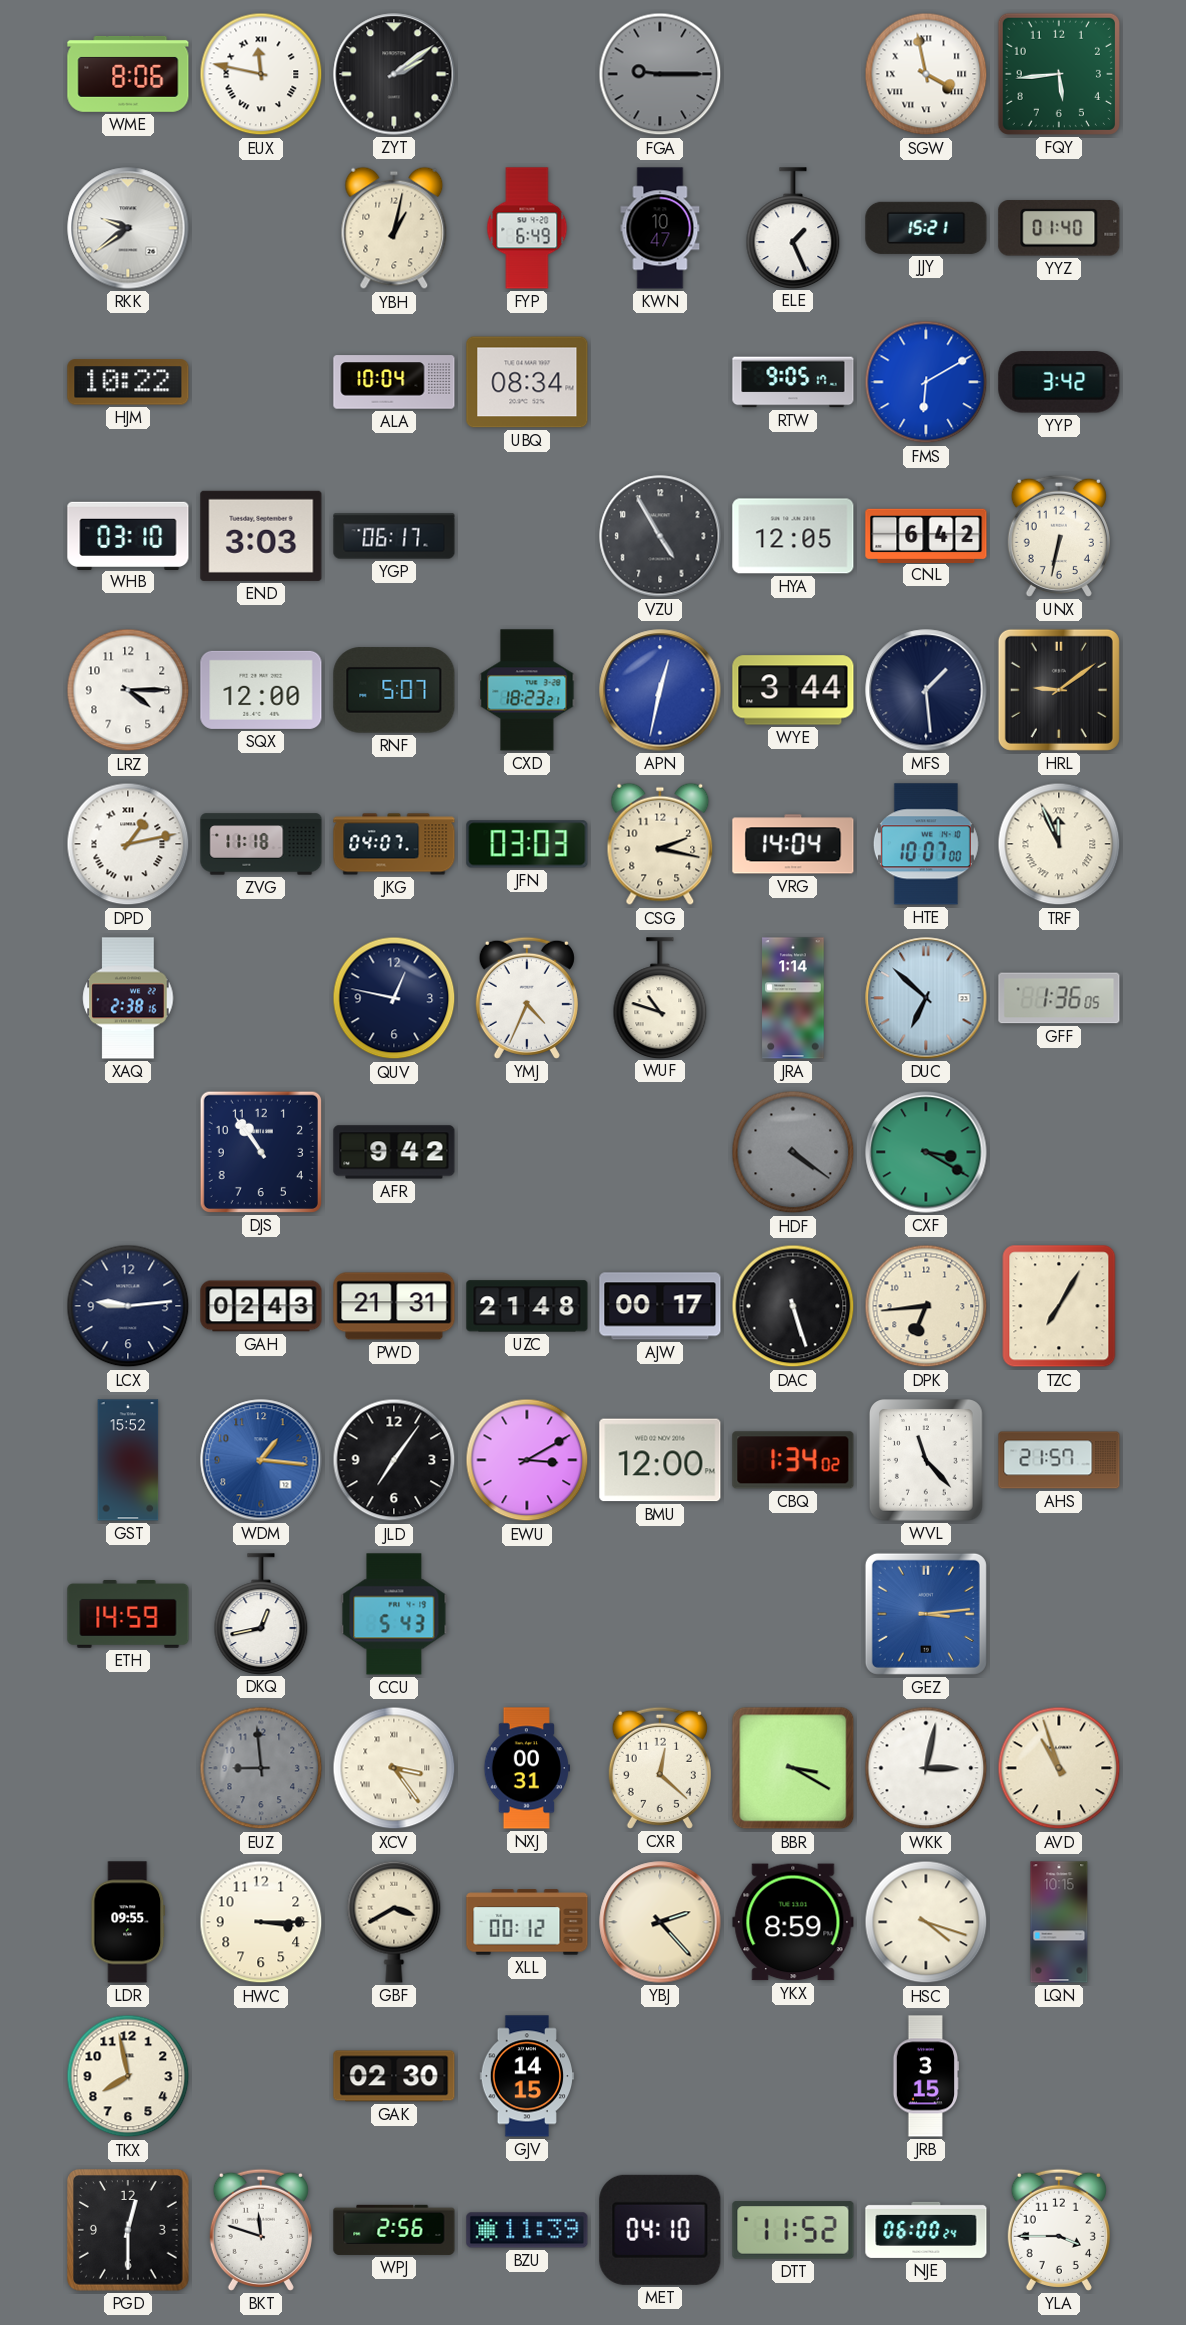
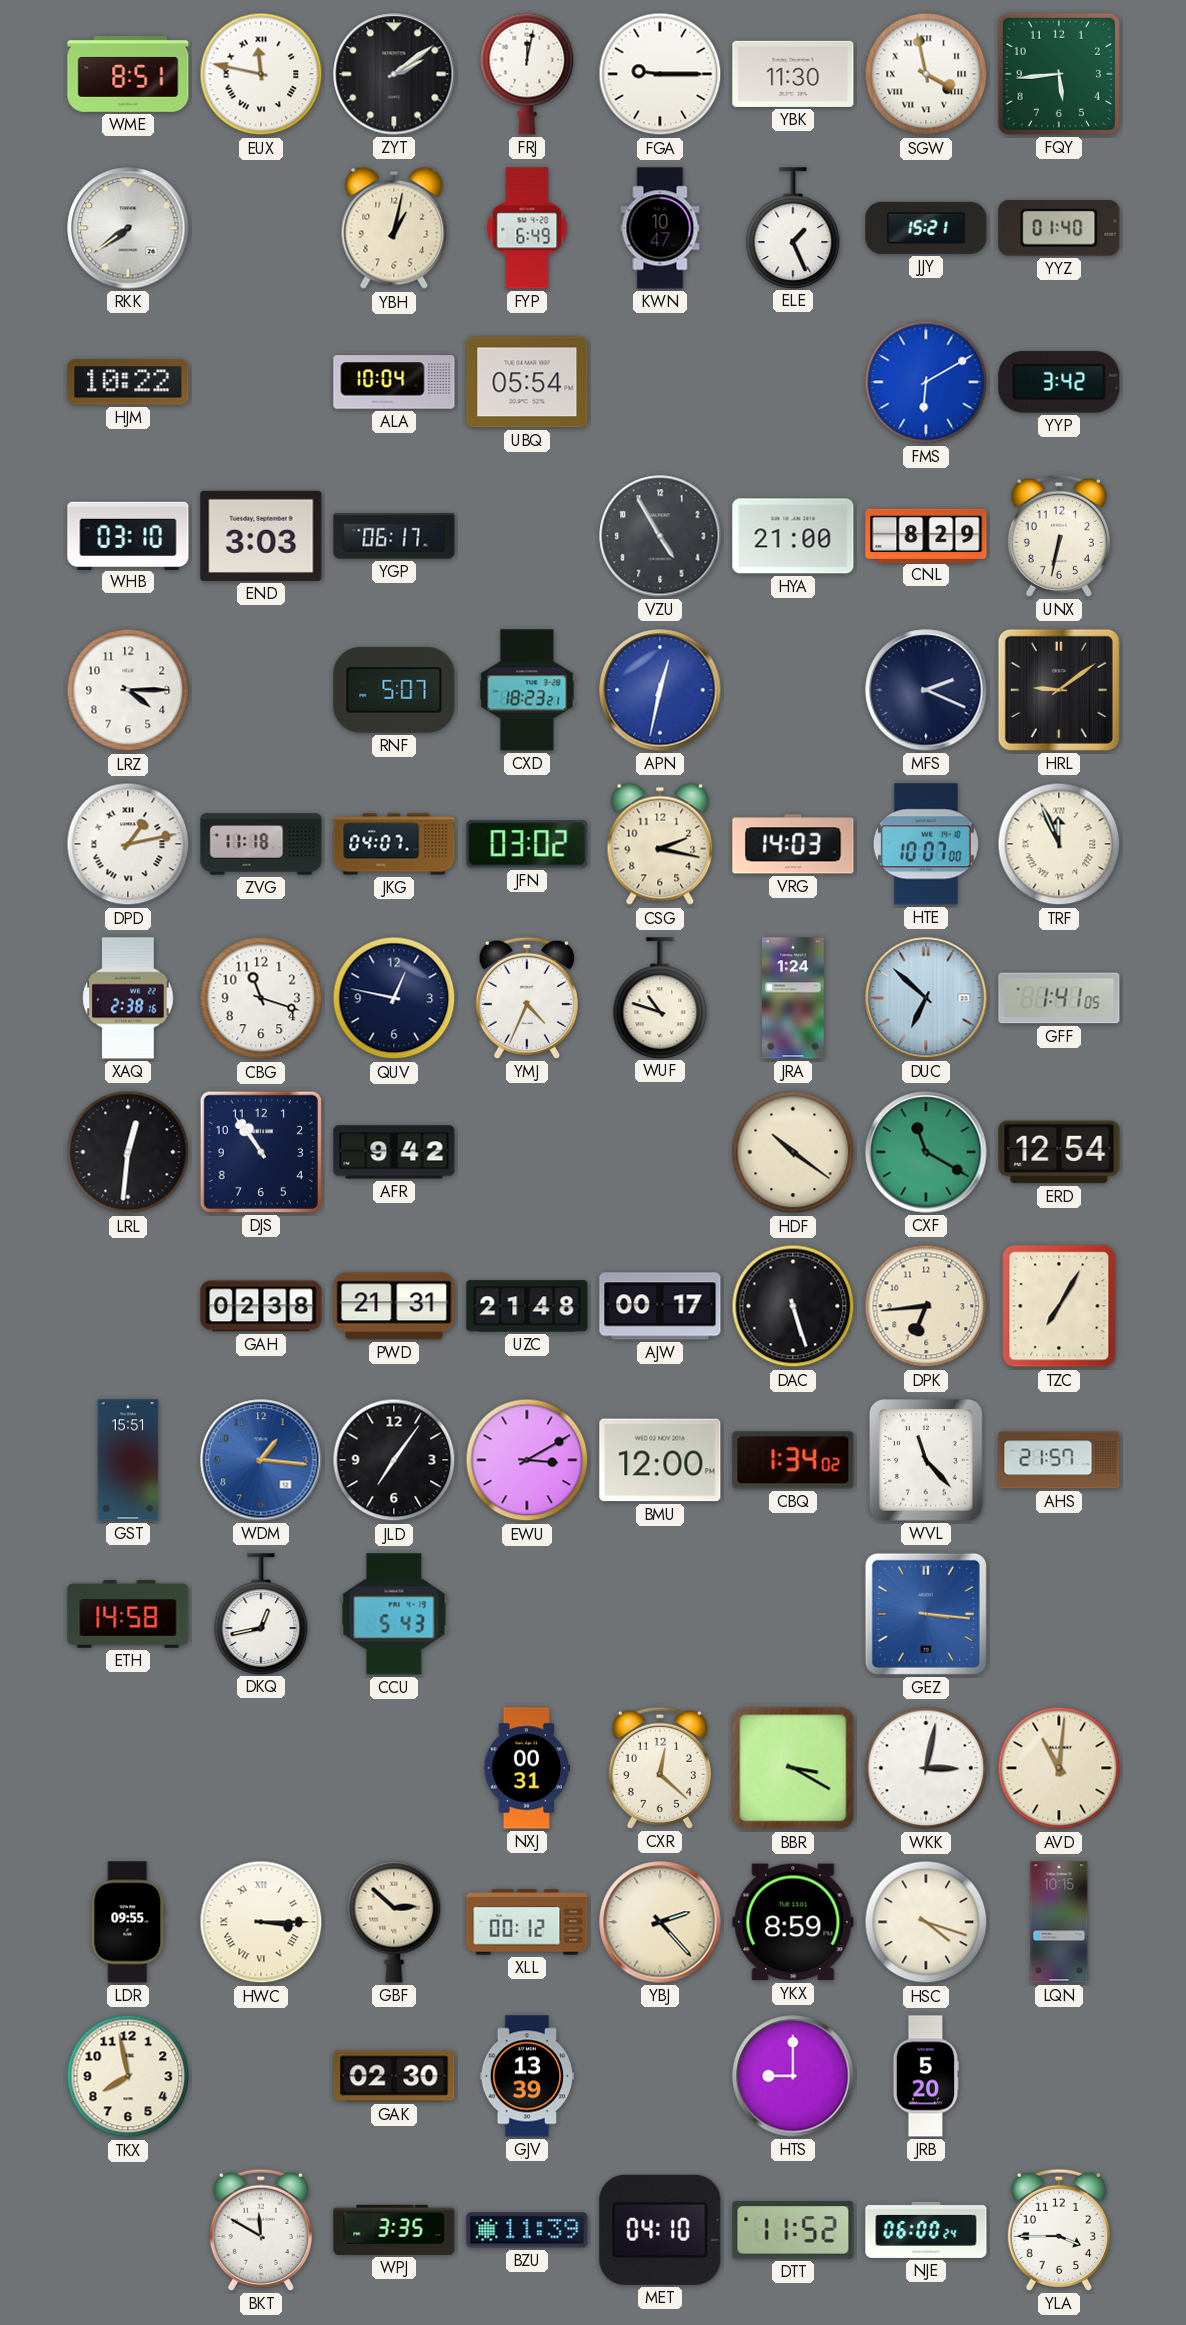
WME: 8:06 -> 8:51 (128, 74)
FRJ: none -> 12:02 (527, 74)
FGA dial: grey -> white (660, 74)
YBK: none -> 11:30 (793, 74)
RKK: 9:39 -> 7:39 (128, 228)
UBQ: 08:34 -> 05:54 (527, 382)
RTW: 9:05 -> none (793, 382)
HYA: 12:05 -> 21:00 (793, 536)
CNL: 6:42 -> 8:29 (926, 535)
SQX: 12:00 -> none (261, 690)
WYE: 3:44 -> none (793, 690)
MFS: 1:29 -> 2:19 (926, 690)
JFN: 03:03 -> 03:02 (527, 844)
VRG: 14:04 -> 14:03 (793, 844)
CBG: none -> 11:18 (261, 998)
JRA: 1:14 -> 1:24 (793, 998)
GFF: 1:36 -> 1:41 (1059, 998)
LRL: none -> 12:31 (128, 1152)
HDF: 4:21 -> 10:21 (793, 1152)
HDF dial: grey -> cream (793, 1152)
CXF: 3:20 -> 11:20 (926, 1152)
ERD: none -> 12:54 (1059, 1152)
LCX: 9:14 -> none (128, 1306)
GAH: 02:43 -> 02:38 (261, 1306)
GST: 15:52 -> 15:51 (128, 1460)
ETH: 14:59 -> 14:58 (128, 1614)
GEZ: 3:14 -> 3:16 (926, 1614)
EUZ: 8:59 -> none (261, 1768)
XCV: 3:24 -> none (394, 1768)
AVD: 10:57 -> 11:01 (1059, 1768)
HWC numerals: Arabic -> Roman (261, 1922)
GBF: 3:40 -> 2:52 (394, 1922)
GJV: 14:15 -> 13:39 (527, 2076)
HTS: none -> 9:00 (793, 2076)
JRB: 3:15 -> 5:20 (925, 2076)
PGD: 12:30 -> none (128, 2230)
BKT: 11:48 -> 11:50 (261, 2230)
WPJ: 2:56 -> 3:35 (394, 2230)
